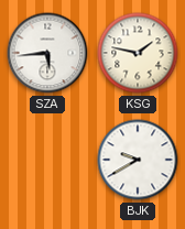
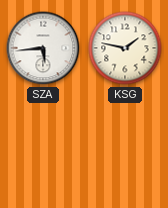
BJK: 9:40 -> none (138, 160)
